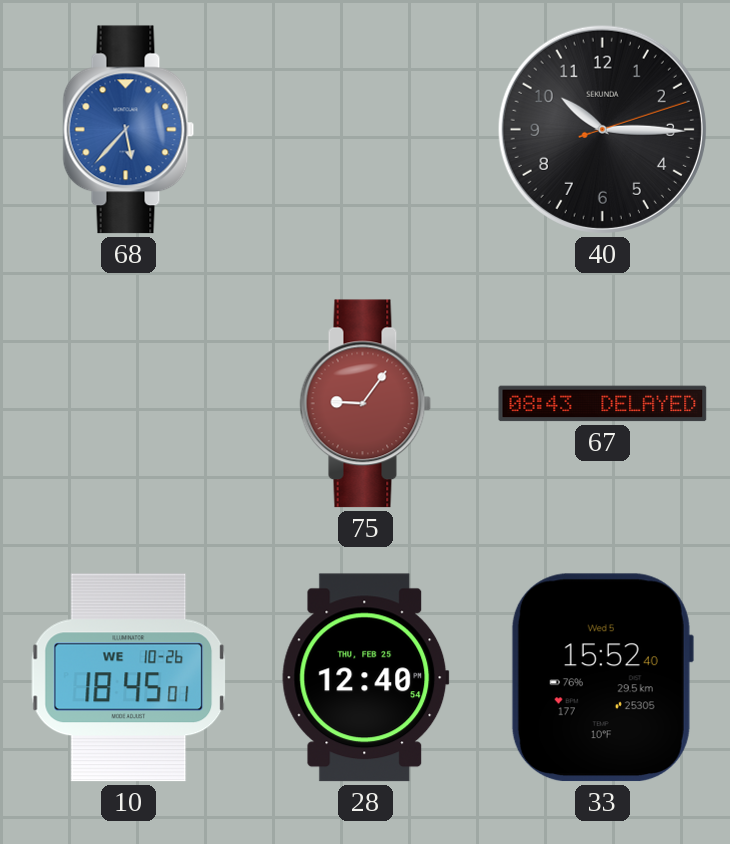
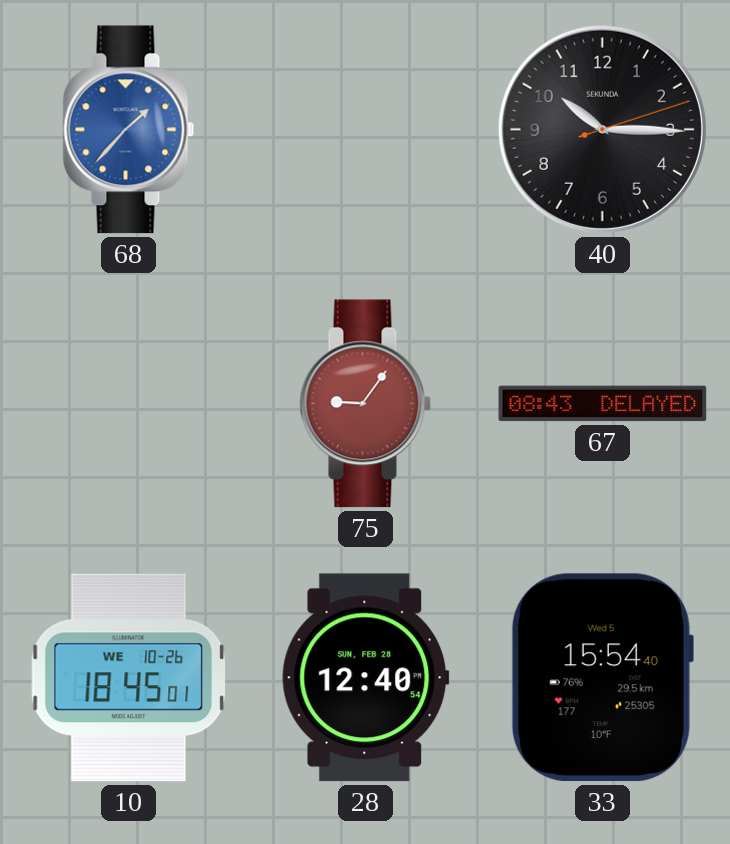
68: 5:37 -> 1:37 (129, 130)
28 date: THU, FEB 25 -> SUN, FEB 28 (366, 678)
33: 15:52 -> 15:54 (602, 678)
